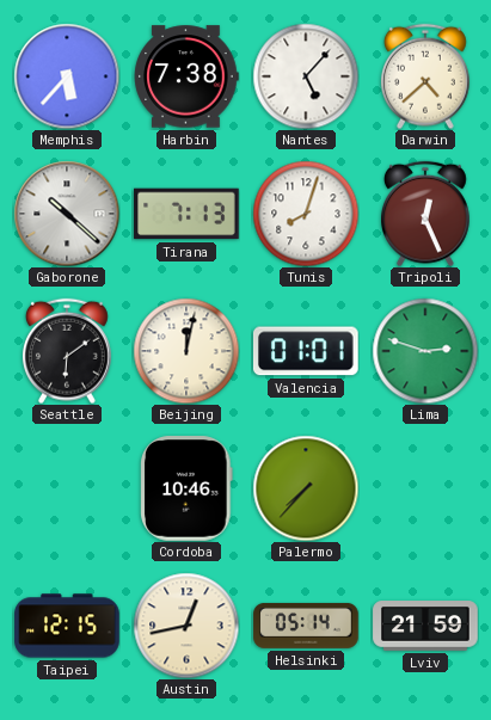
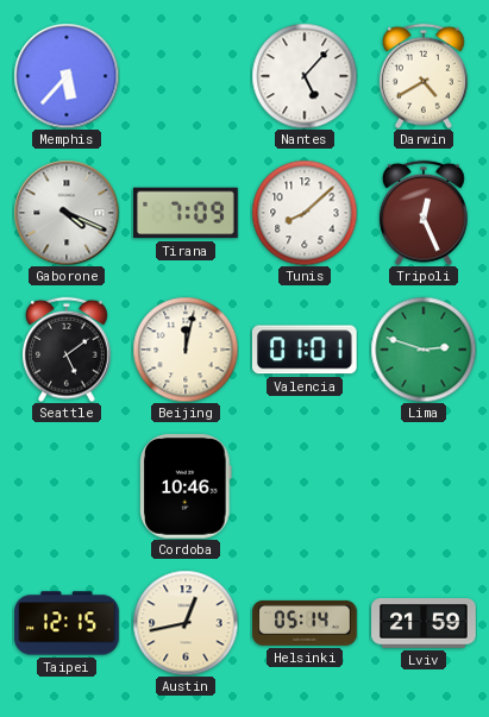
Harbin: 7:38 -> none (186, 76)
Darwin: 4:38 -> 4:40 (424, 76)
Gaborone: 10:22 -> 4:19 (67, 213)
Tirana: 7:13 -> 7:09 (186, 213)
Tunis: 8:03 -> 8:08 (305, 213)
Seattle: 6:09 -> 5:09 (67, 350)
Palermo: 7:37 -> none (306, 488)
